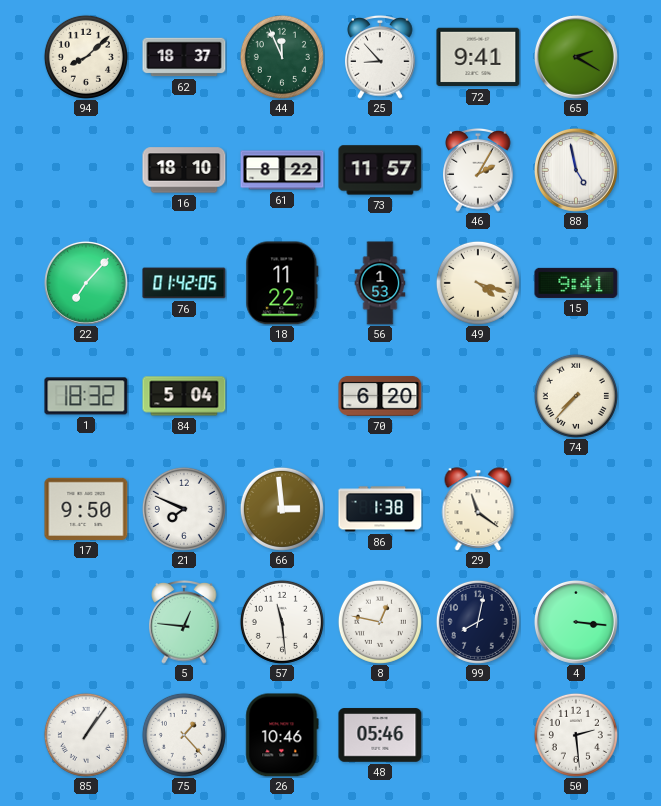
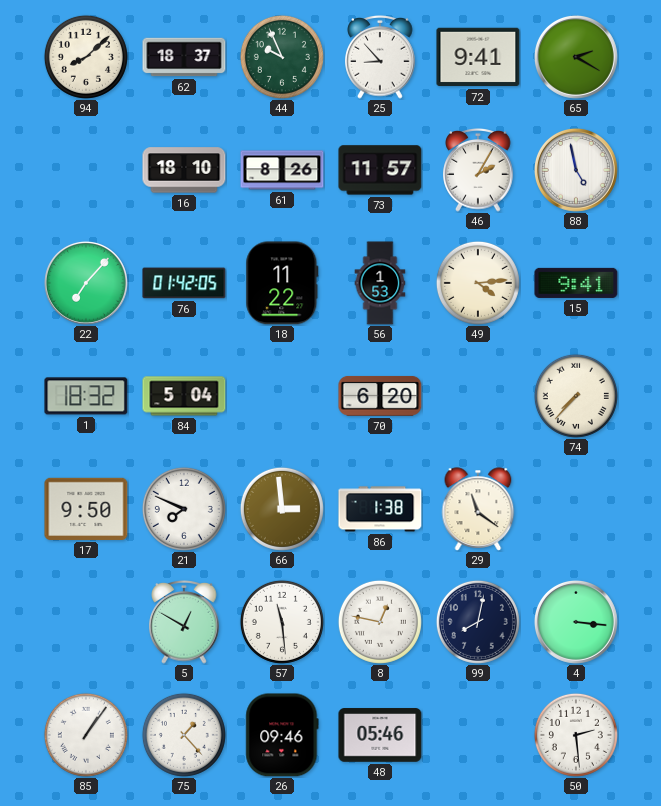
44: 11:56 -> 9:56 (282, 57)
61: 8:22 -> 8:26 (282, 170)
49: 4:18 -> 4:14 (478, 283)
5: 12:46 -> 12:50 (184, 623)
26: 10:46 -> 09:46 (282, 735)
